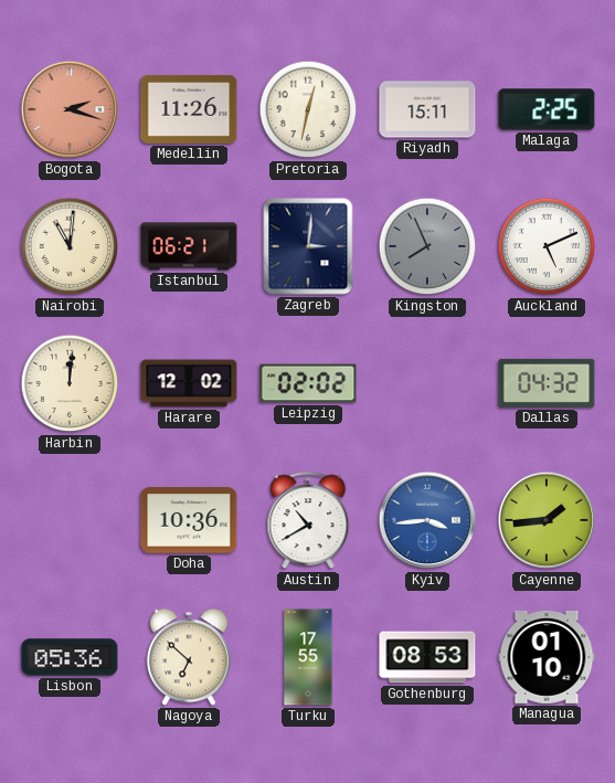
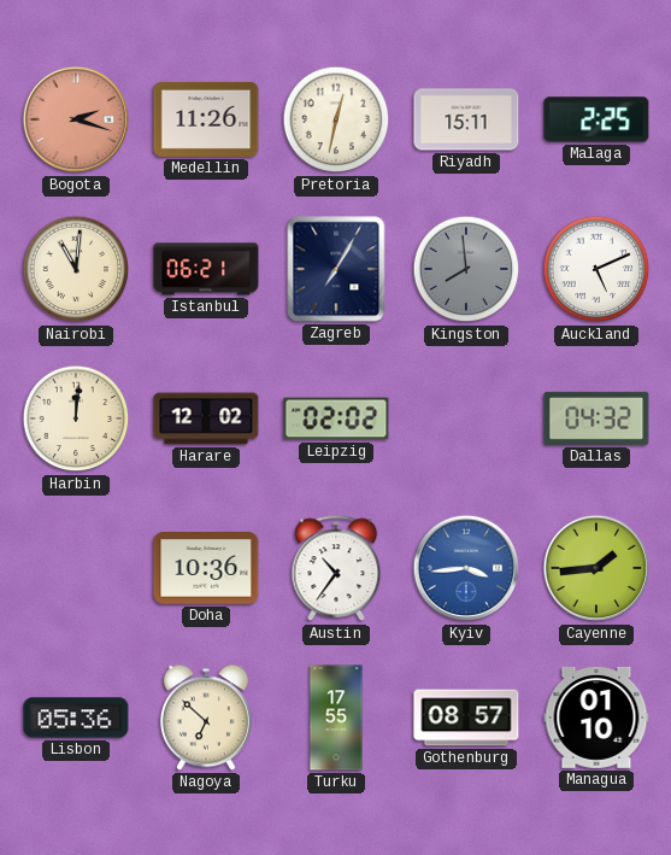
Zagreb: 3:01 -> 7:05 (336, 269)
Kingston: 7:56 -> 7:59 (466, 269)
Austin: 10:40 -> 10:36 (336, 569)
Gothenburg: 08:53 -> 08:57 (466, 718)
